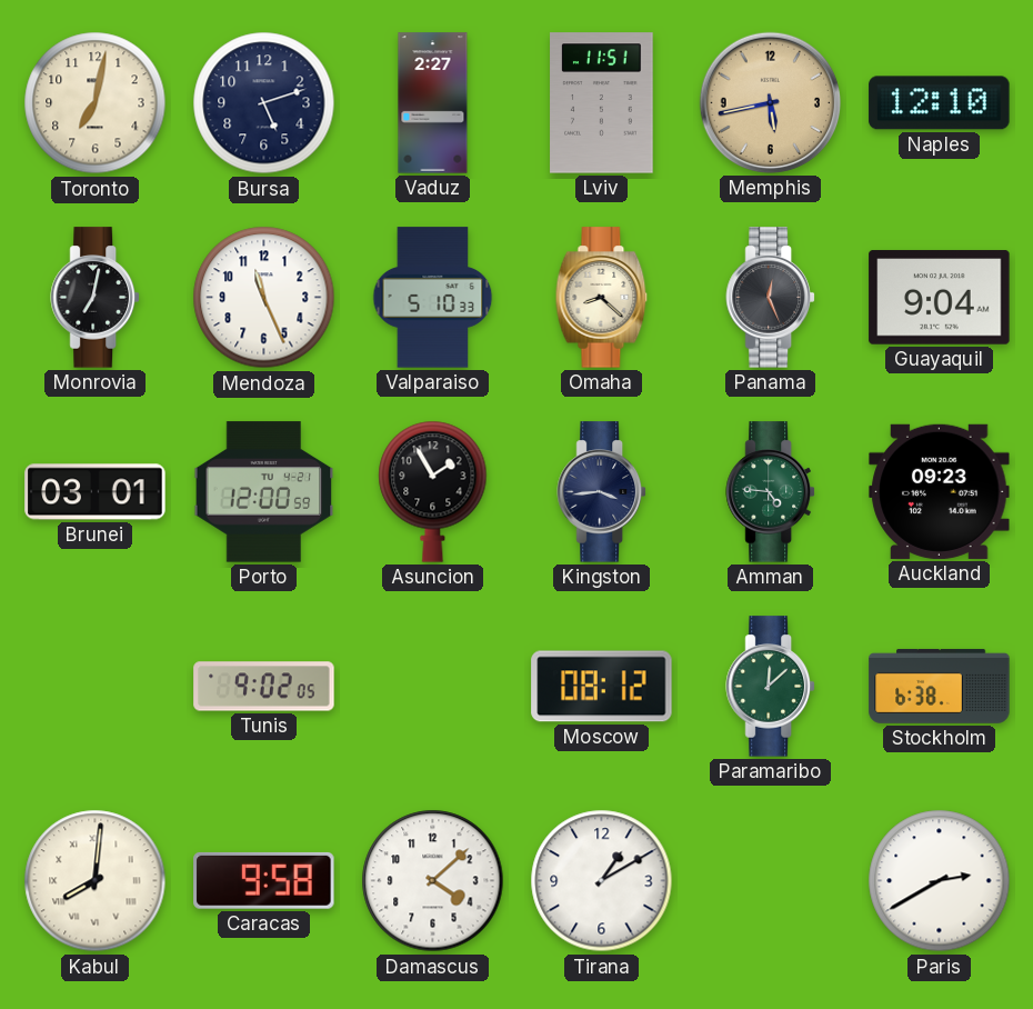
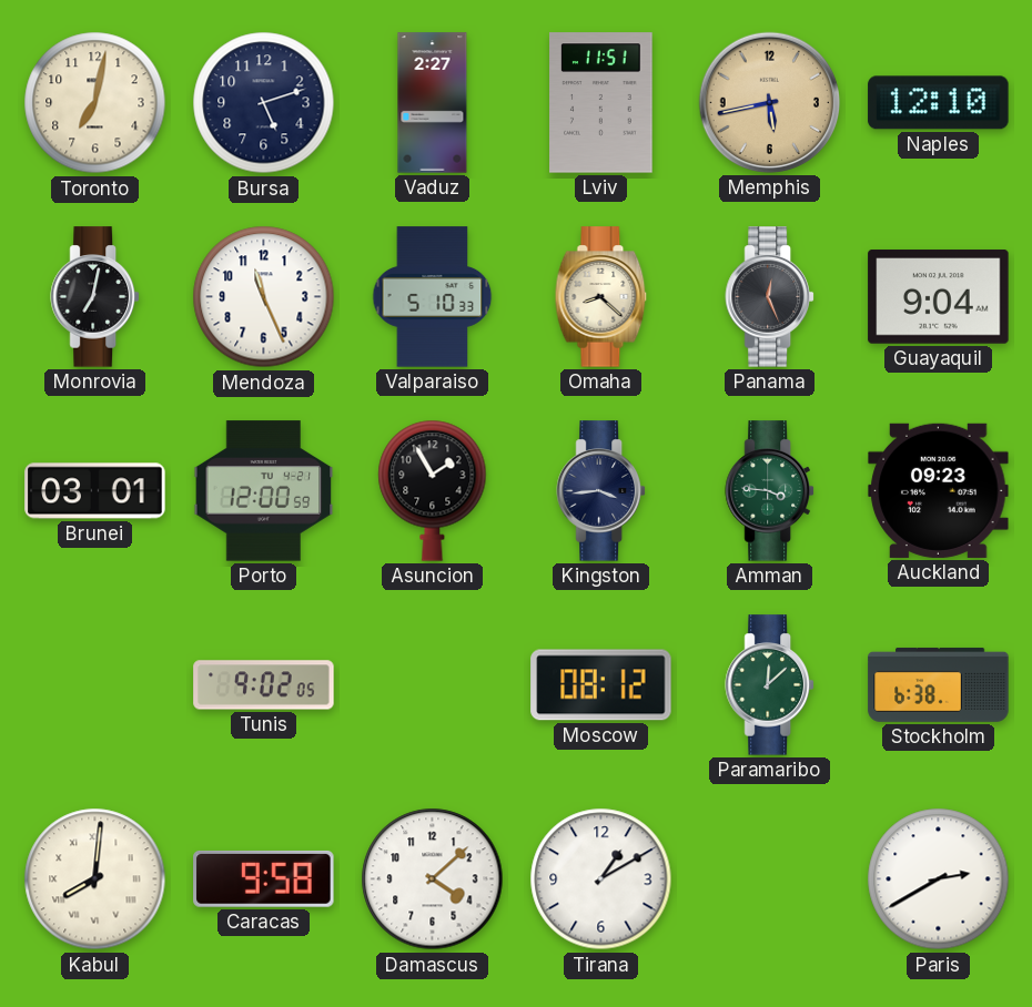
Amman: 4:46 -> 3:46 (769, 491)
